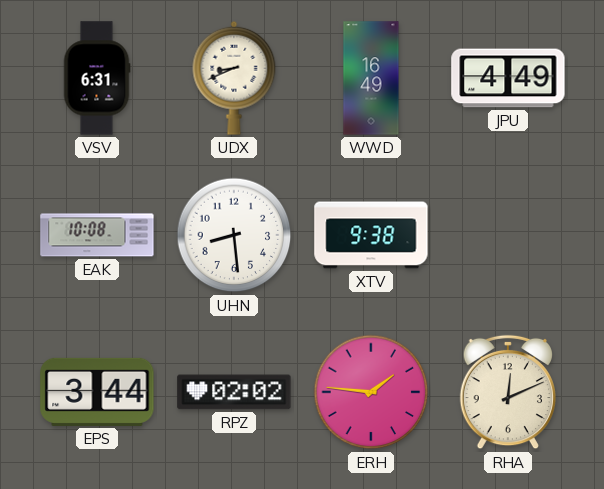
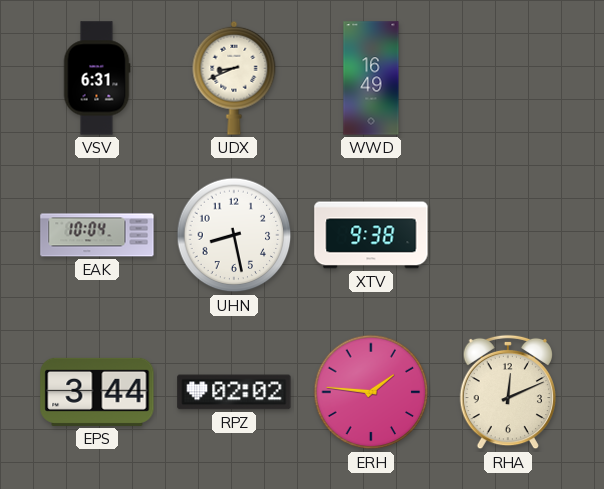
JPU: 4:49 -> none (508, 78)
EAK: 10:08 -> 10:04 (97, 235)
UHN: 8:29 -> 8:28 (234, 235)
